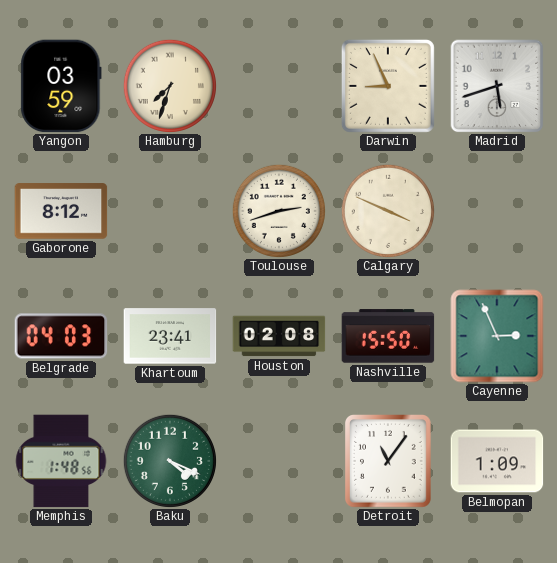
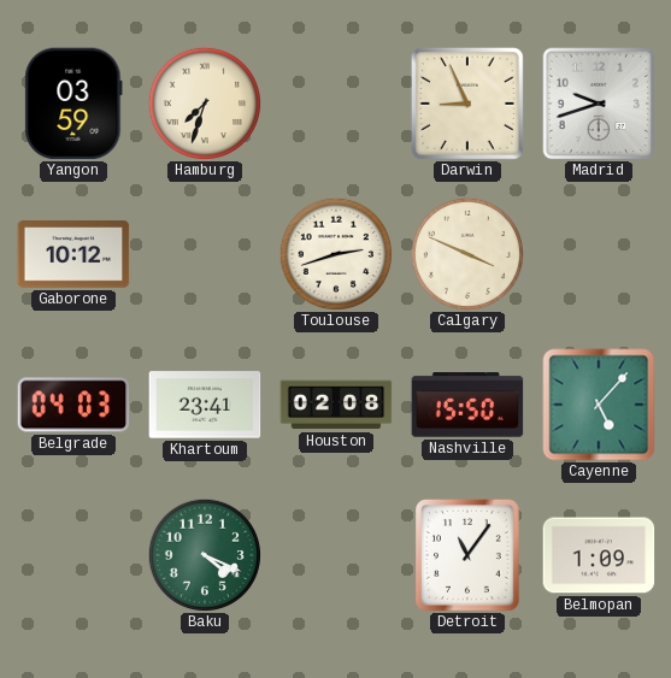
Madrid: 5:42 -> 9:42 (599, 104)
Gaborone: 8:12 -> 10:12 (73, 254)
Cayenne: 2:56 -> 5:07 (599, 405)
Memphis: 1:48 -> none (61, 461)
